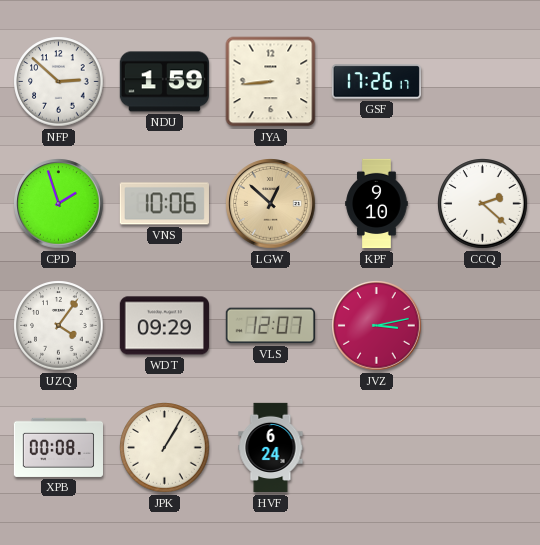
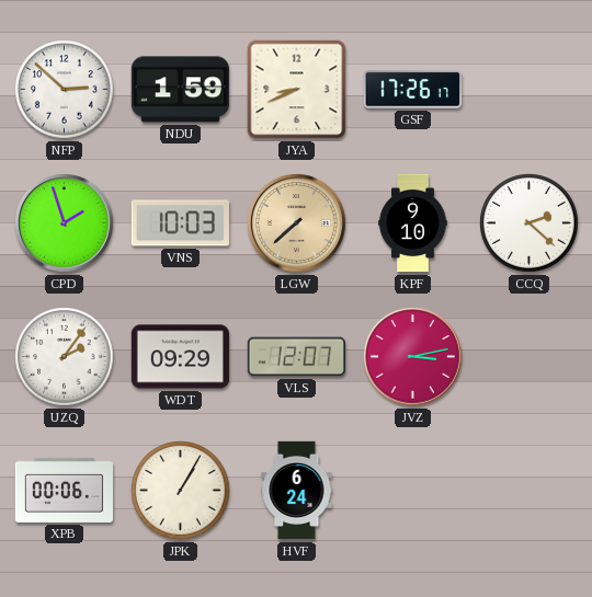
JYA: 8:44 -> 8:41 (297, 90)
VNS: 10:06 -> 10:03 (180, 223)
LGW: 12:52 -> 7:38 (297, 223)
UZQ: 4:06 -> 2:06 (65, 357)
XPB: 00:08 -> 00:06 (64, 490)
